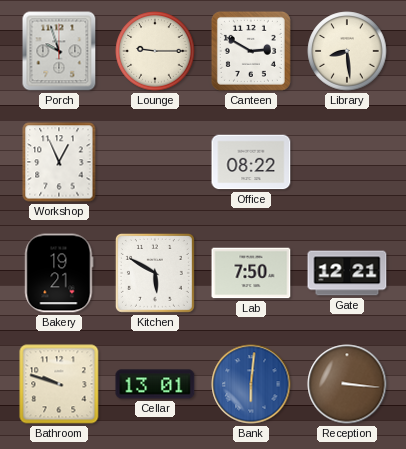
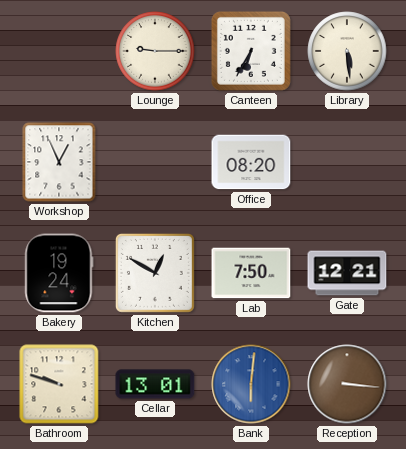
Porch: 9:57 -> none (59, 51)
Canteen: 2:50 -> 6:35 (251, 51)
Library: 8:29 -> 5:29 (347, 51)
Office: 08:22 -> 08:20 (251, 162)
Bakery: 19:21 -> 19:24 (59, 273)
Kitchen: 5:50 -> 12:50 (155, 273)
